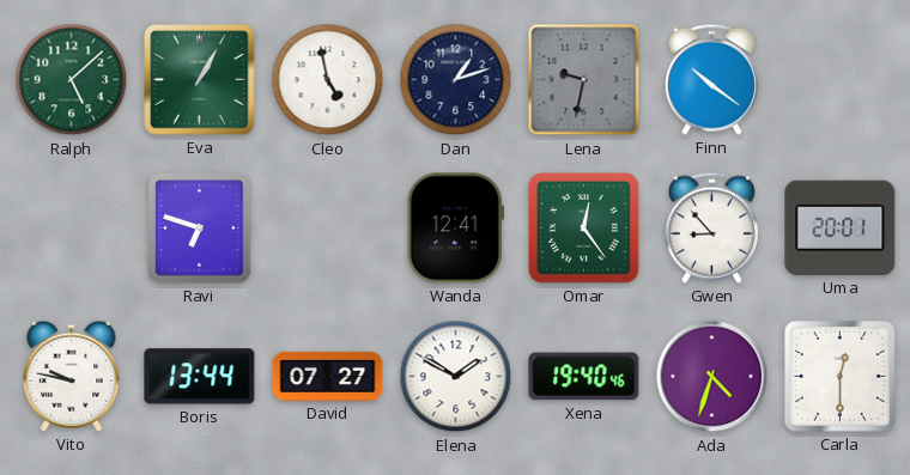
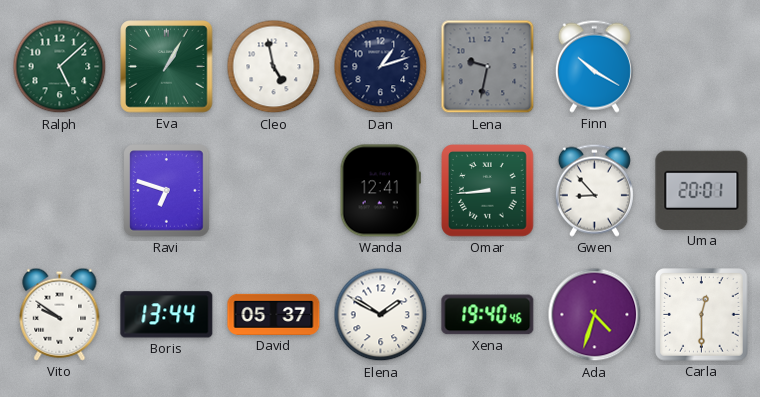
Finn: 10:21 -> 10:20 (594, 66)
Omar: 12:24 -> 8:44 (488, 191)
Vito: 9:47 -> 9:51 (60, 314)
David: 07:27 -> 05:37 (274, 314)
